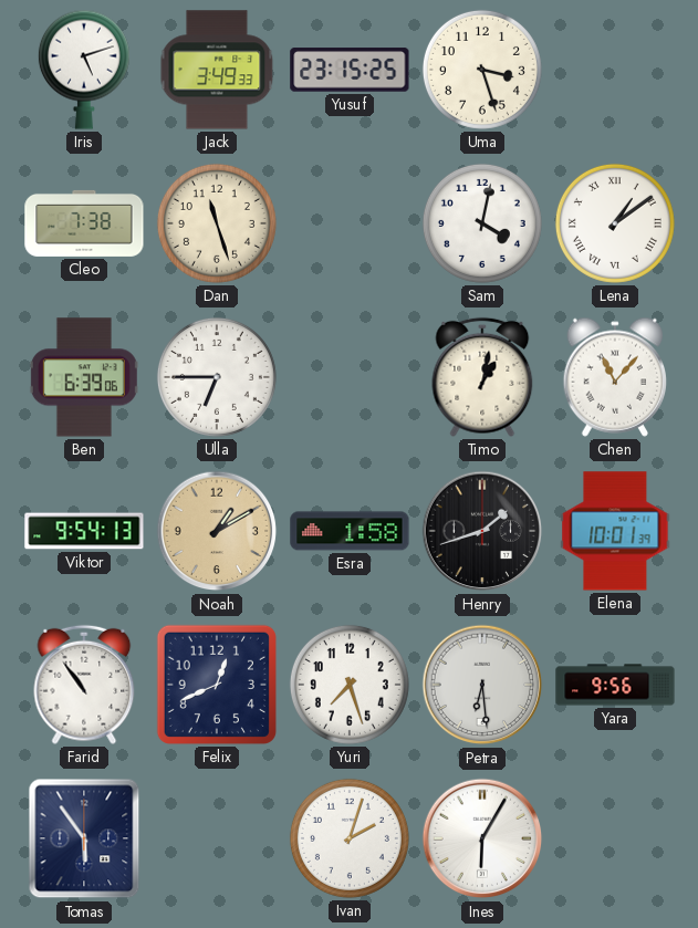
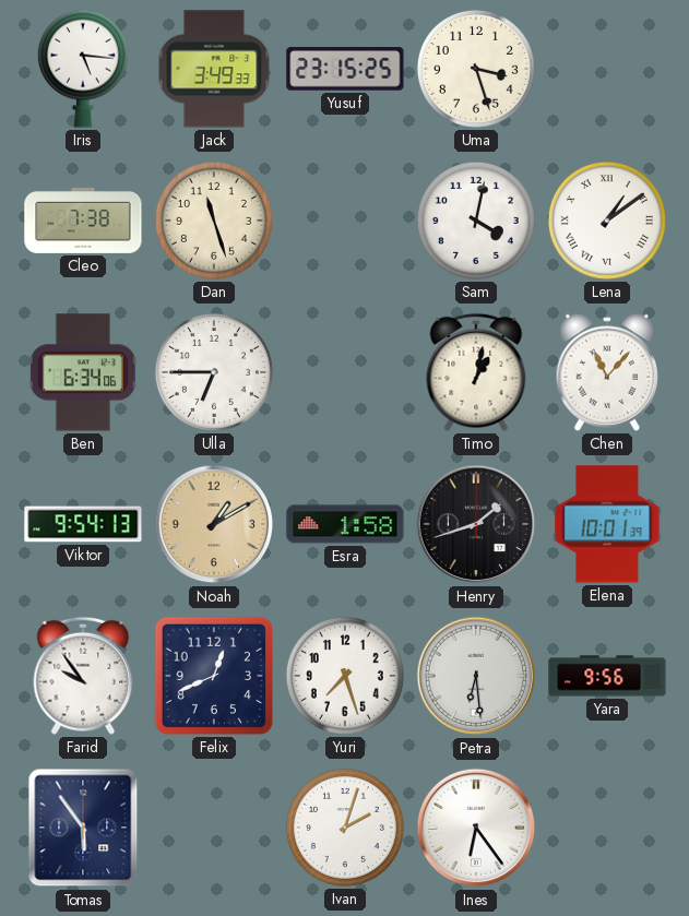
Iris: 5:12 -> 5:16 (83, 69)
Ben: 6:39 -> 6:34 (83, 372)
Farid: 10:54 -> 9:54 (83, 676)
Ines: 6:05 -> 6:24 (476, 828)
